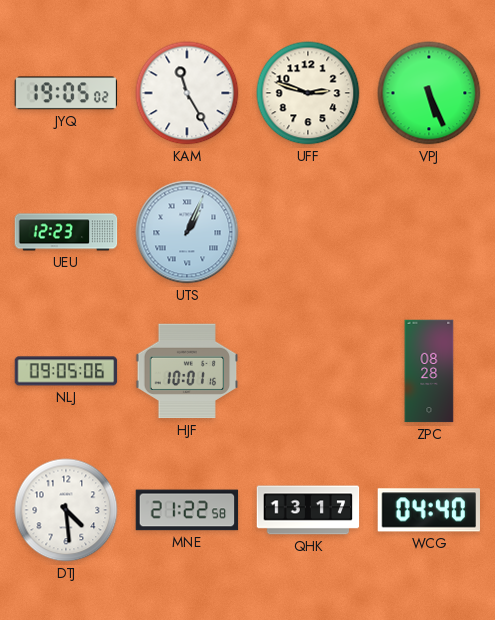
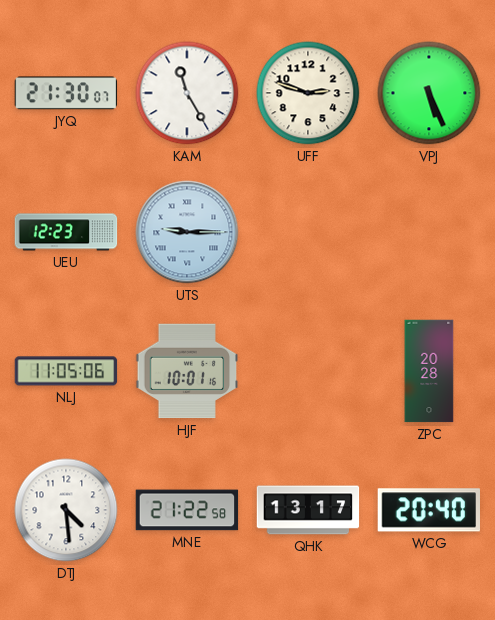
JYQ: 19:05 -> 21:30 (66, 93)
UTS: 1:04 -> 9:15 (187, 232)
NLJ: 09:05 -> 11:05 (66, 371)
ZPC: 08:28 -> 20:28 (429, 371)
WCG: 04:40 -> 20:40 (428, 510)
